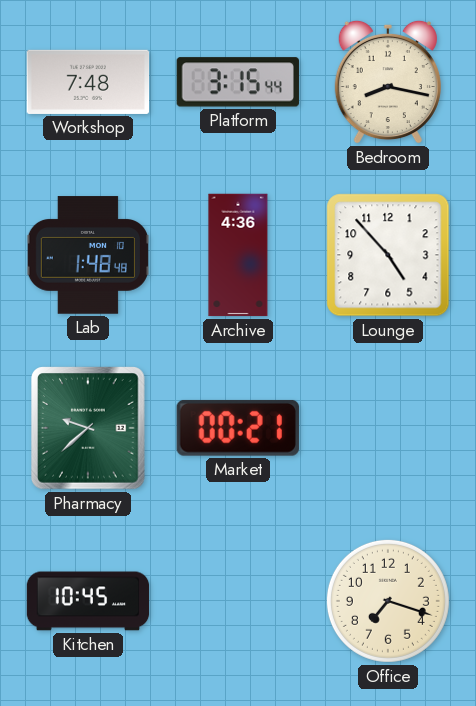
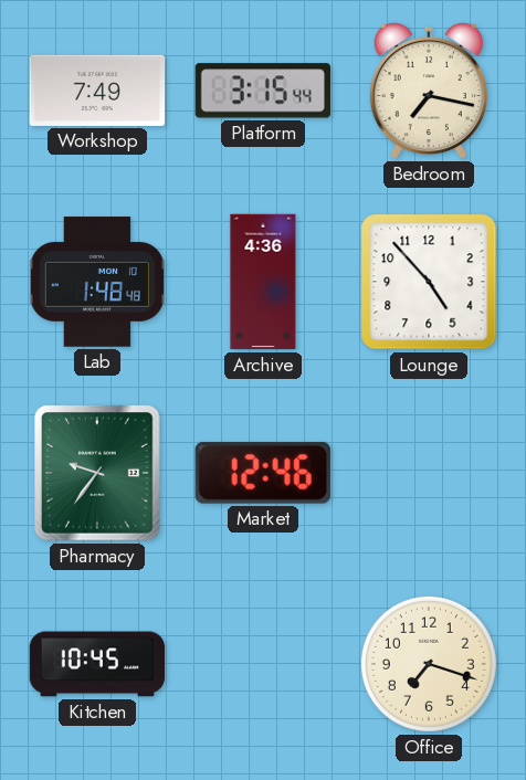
Workshop: 7:48 -> 7:49 (97, 91)
Bedroom: 8:17 -> 7:17 (429, 91)
Pharmacy: 9:38 -> 9:36 (97, 473)
Market: 00:21 -> 12:46 (263, 473)
